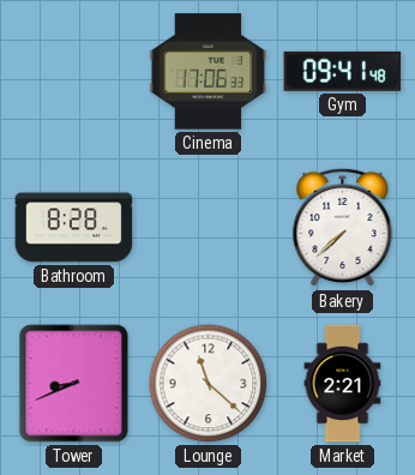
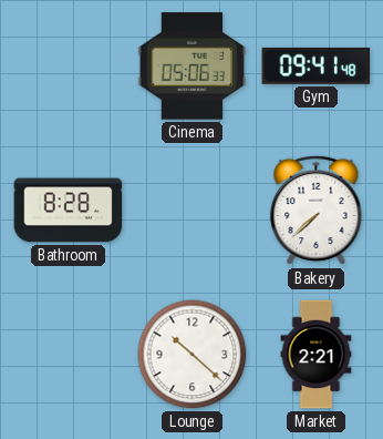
Cinema: 17:06 -> 05:06 (193, 67)
Tower: 8:41 -> none (74, 384)
Lounge: 11:22 -> 10:22 (193, 355)
